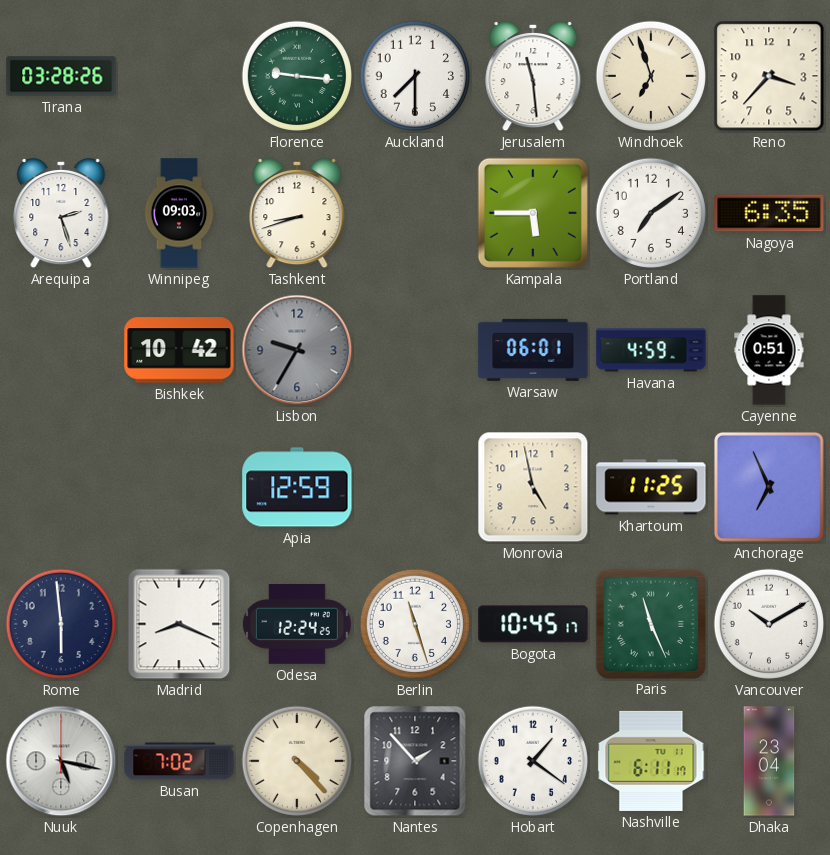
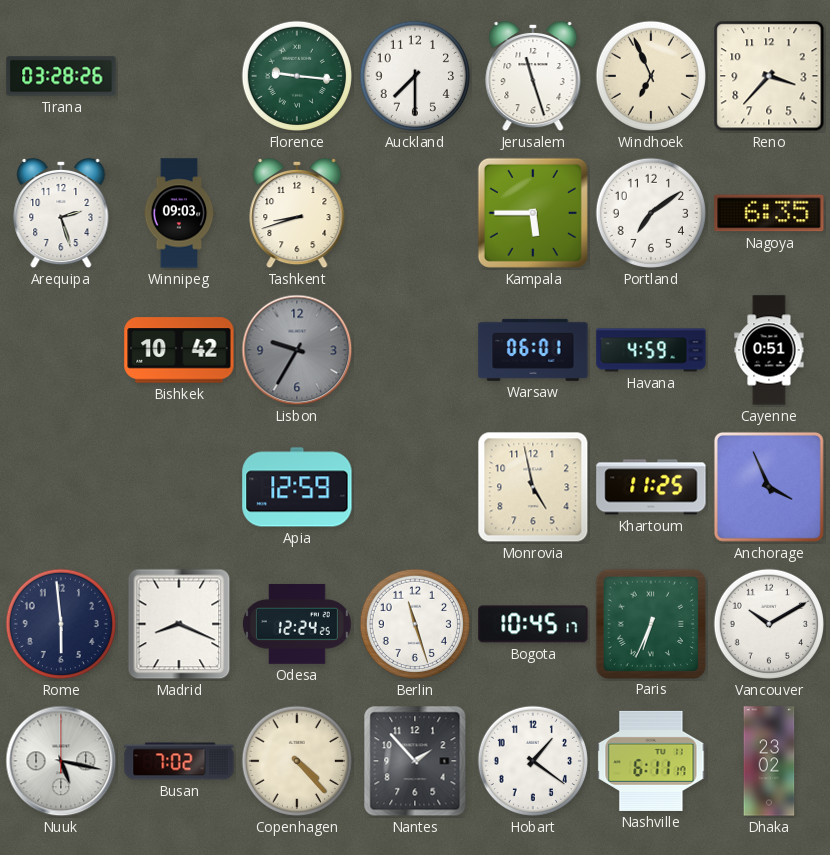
Jerusalem: 11:29 -> 11:27 (533, 76)
Windhoek: 6:57 -> 6:56 (651, 76)
Anchorage: 6:56 -> 3:56 (769, 487)
Paris: 11:26 -> 6:34 (650, 623)
Dhaka: 23:04 -> 23:02 (769, 761)
